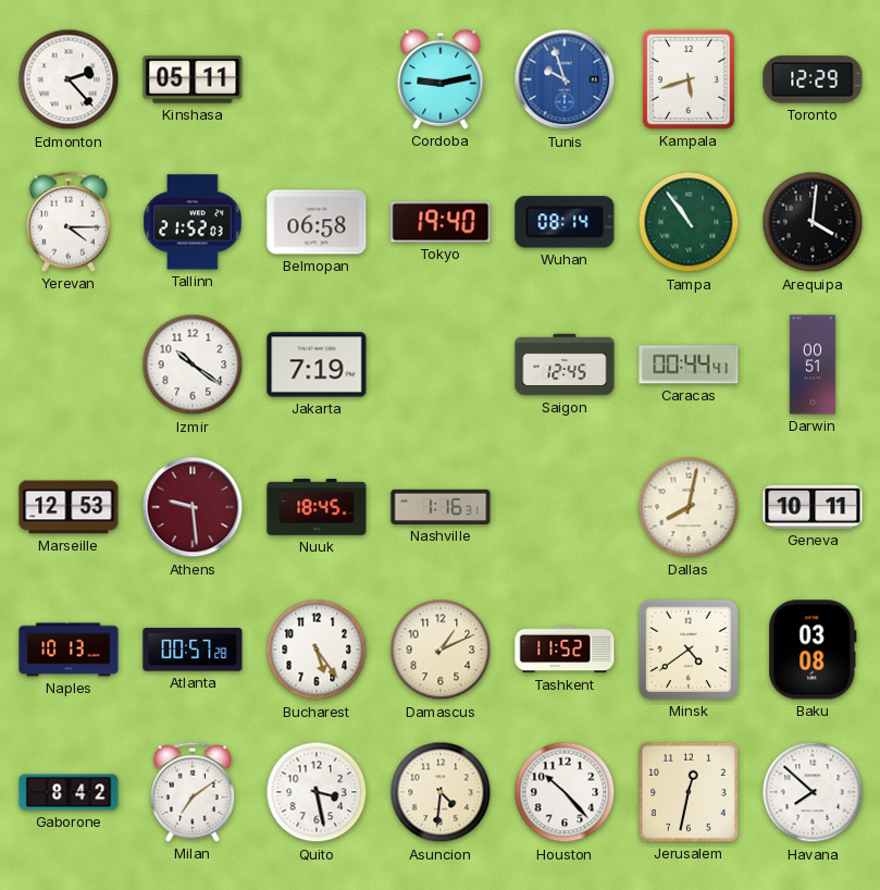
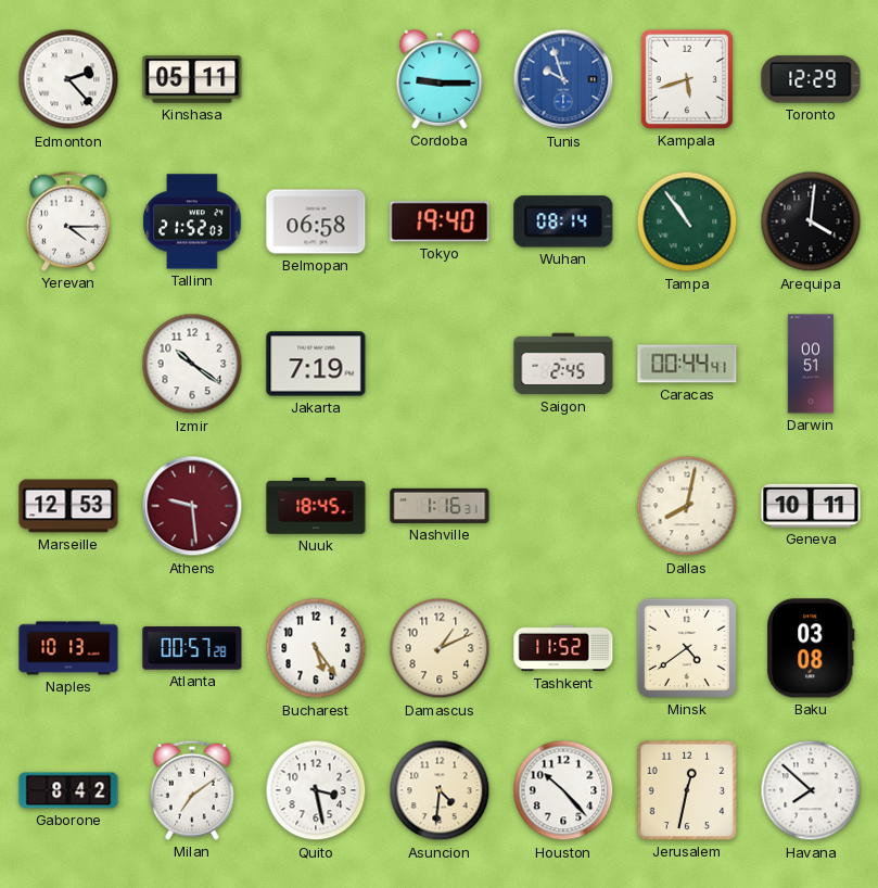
Cordoba: 9:13 -> 9:15 (440, 79)
Saigon: 12:45 -> 2:45 (563, 364)
